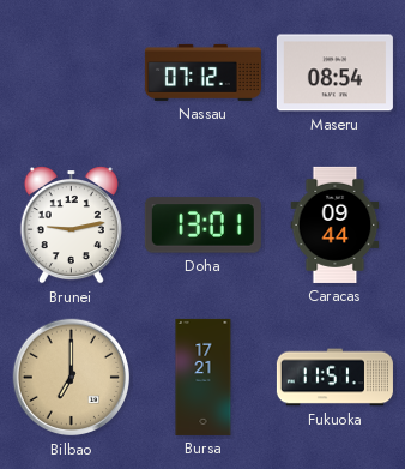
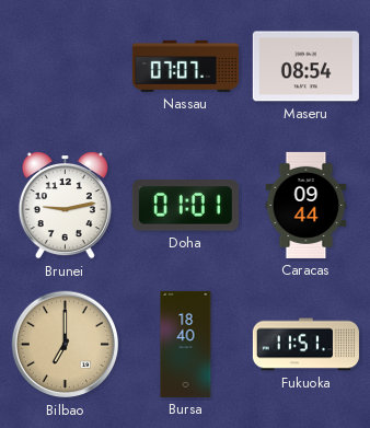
Nassau: 07:12 -> 07:07 (185, 66)
Doha: 13:01 -> 01:01 (185, 206)
Bursa: 17:21 -> 18:40 (186, 344)
